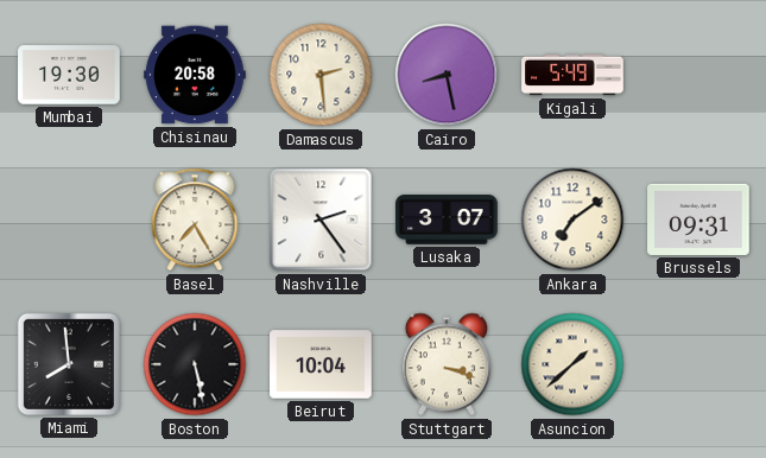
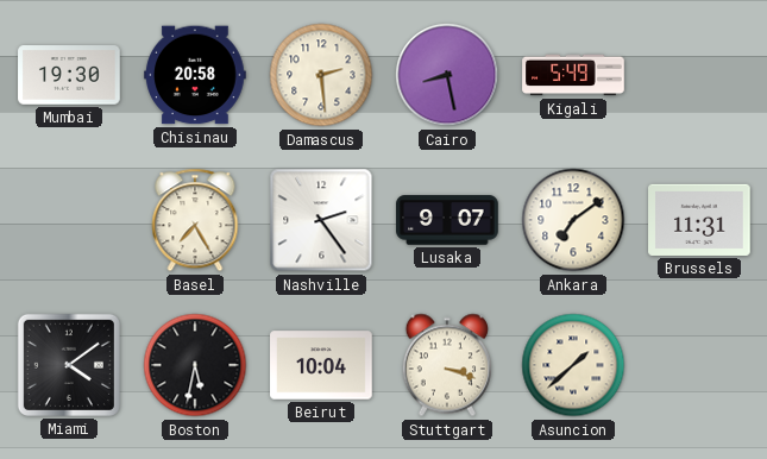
Lusaka: 3:07 -> 9:07 (447, 220)
Brussels: 09:31 -> 11:31 (699, 220)
Miami: 7:59 -> 4:09 (69, 365)
Boston: 5:28 -> 5:32 (195, 365)
